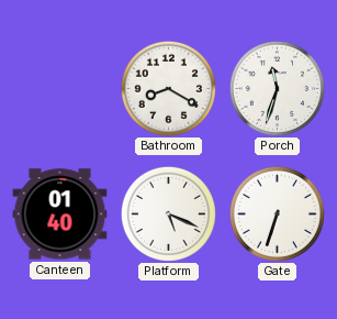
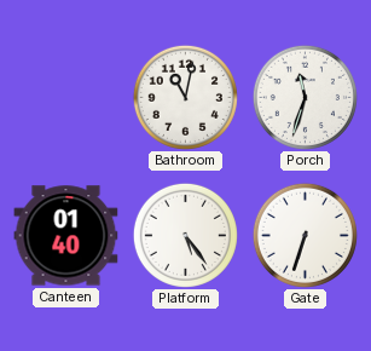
Bathroom: 8:20 -> 11:02 (185, 97)
Platform: 5:19 -> 5:24 (185, 235)
